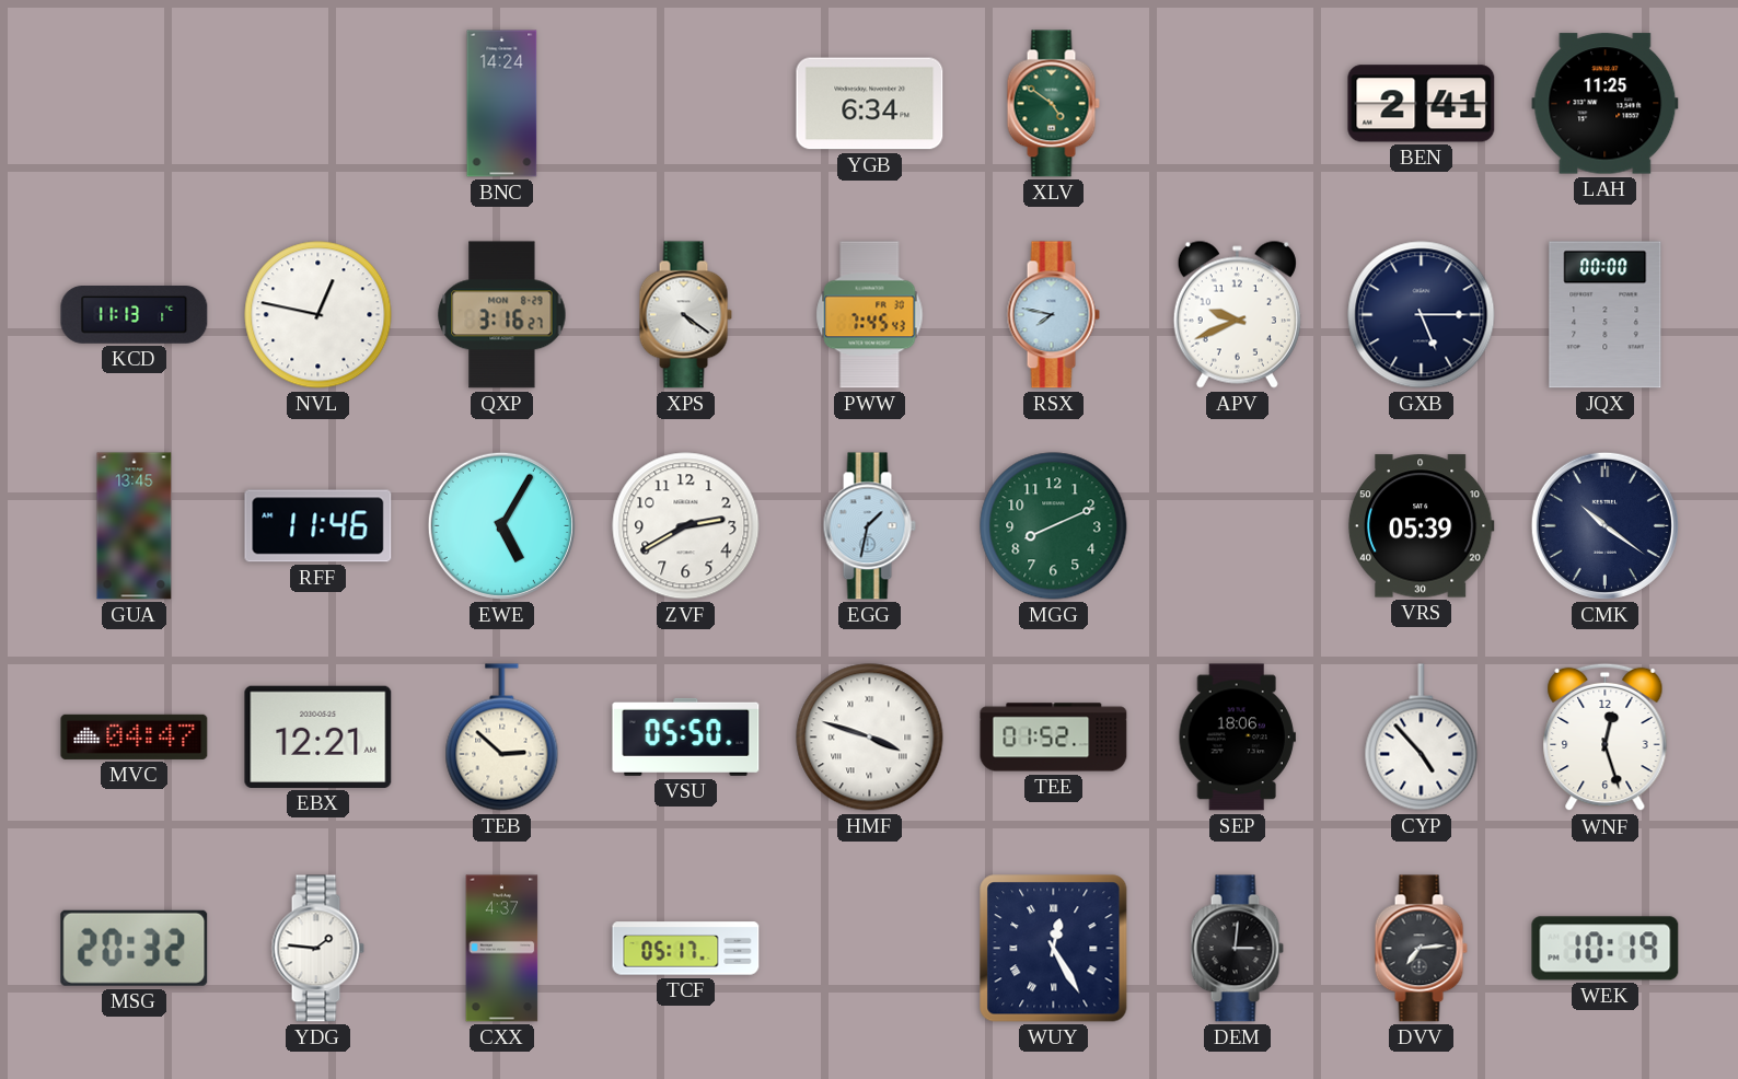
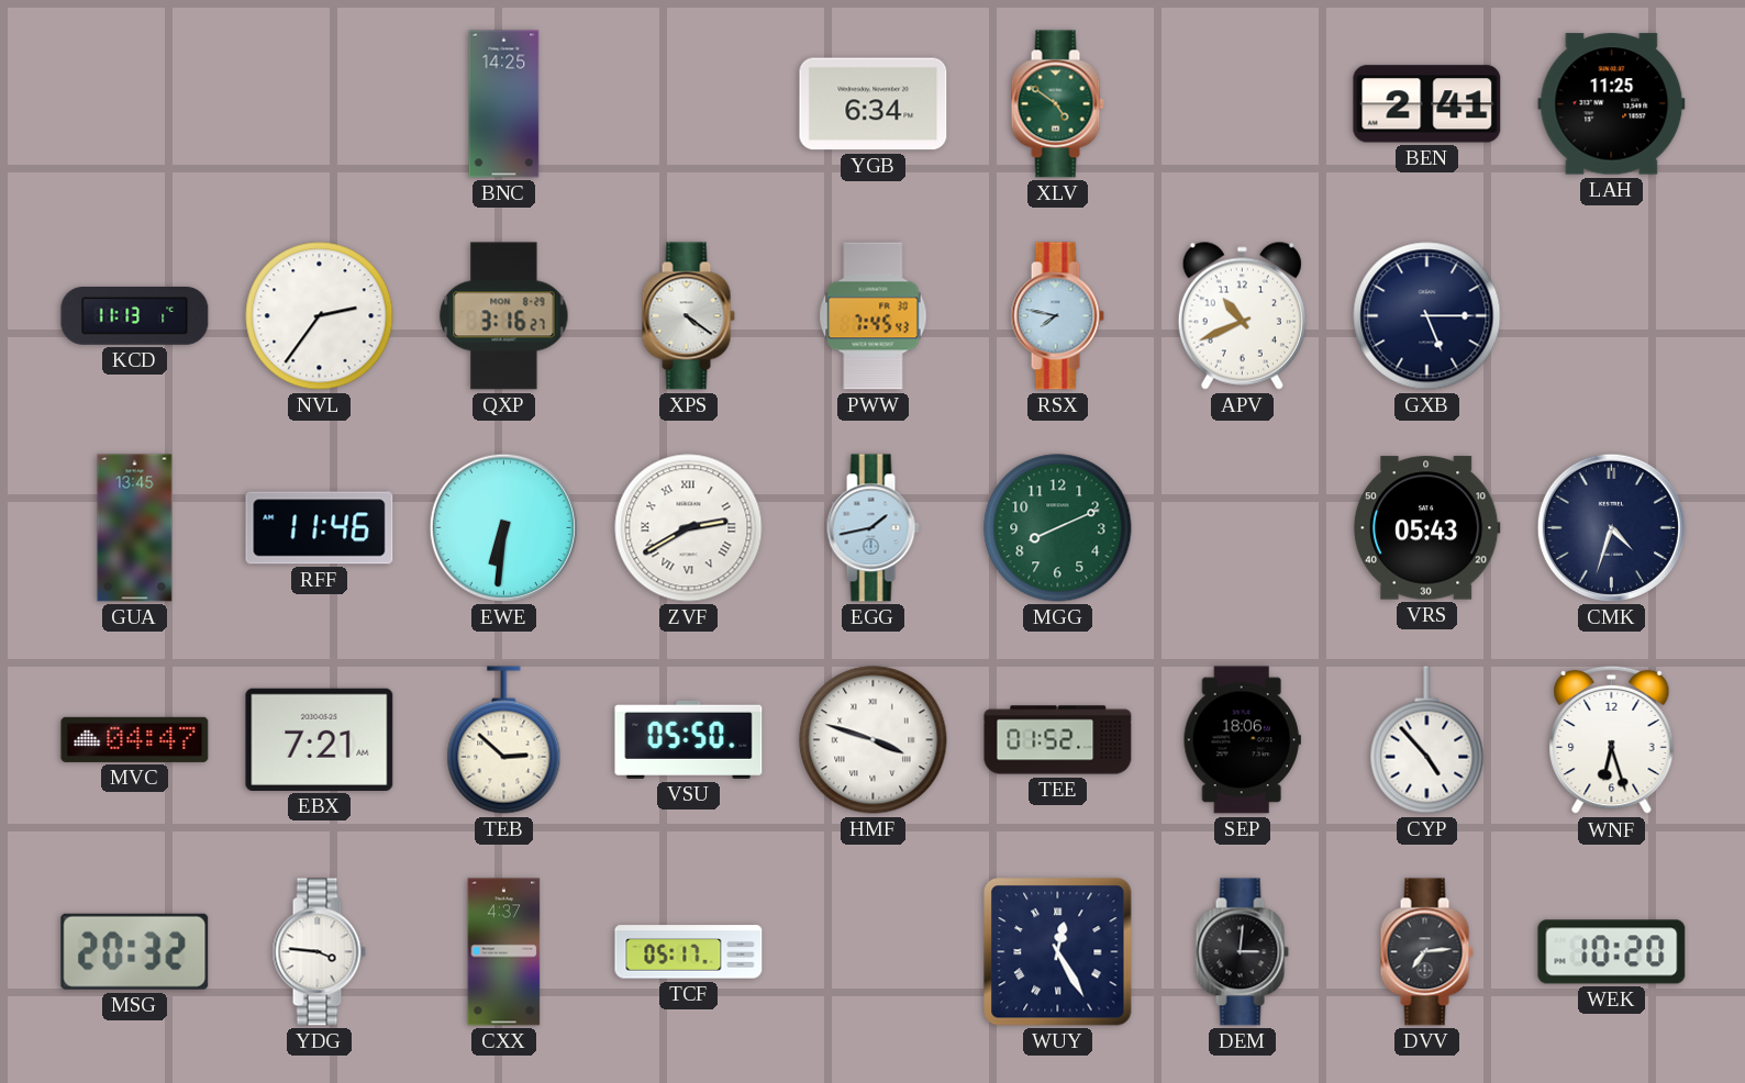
BNC: 14:24 -> 14:25 (504, 104)
NVL: 12:47 -> 2:36 (320, 316)
APV: 9:41 -> 10:41 (1242, 315)
JQX: 00:00 -> none (1606, 315)
EWE: 5:05 -> 6:31 (503, 527)
ZVF numerals: Arabic -> Roman (689, 528)
EGG: 1:32 -> 1:43 (872, 528)
VRS: 05:39 -> 05:43 (1426, 528)
CMK: 10:21 -> 4:33 (1611, 527)
EBX: 12:21 -> 7:21 (320, 739)
WNF: 12:27 -> 6:27 (1612, 740)
YDG: 1:46 -> 3:46 (319, 952)
WEK: 10:19 -> 10:20 (1612, 952)
